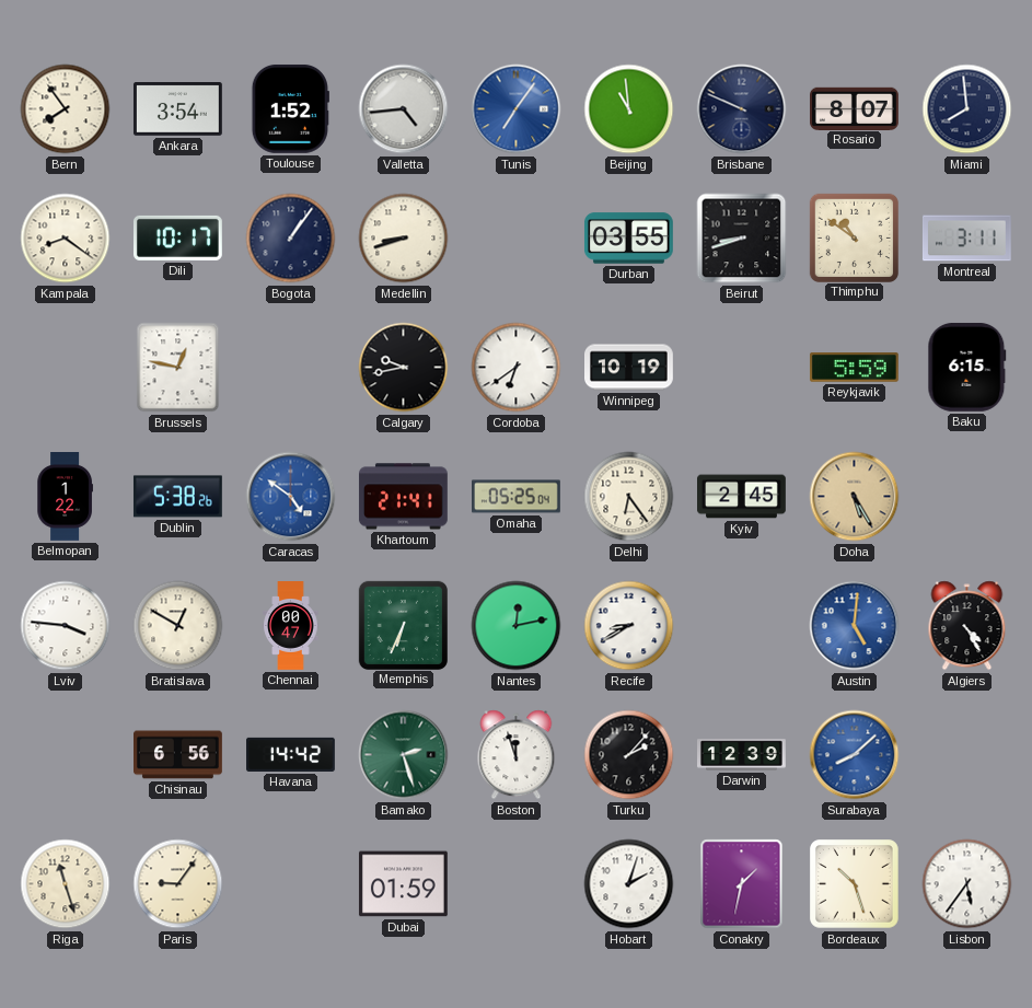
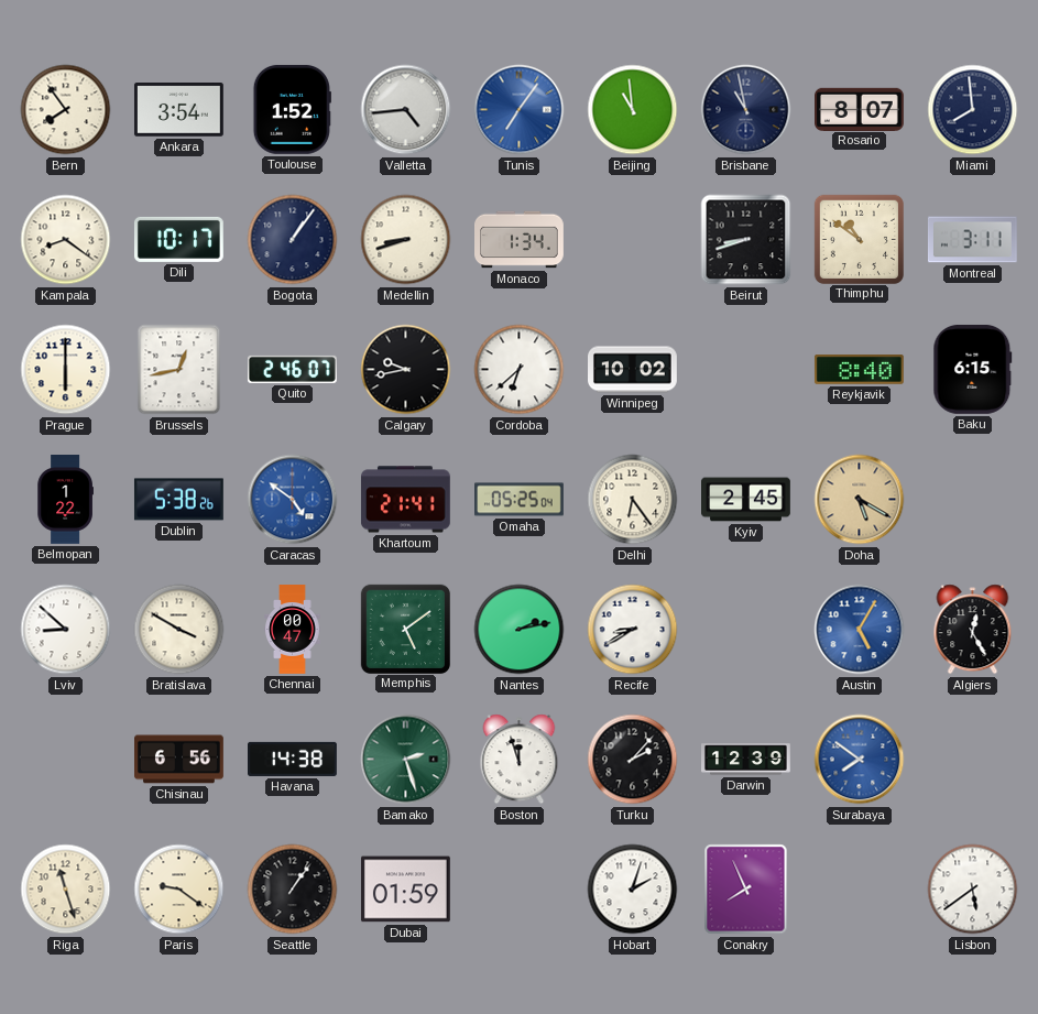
Brisbane: 9:49 -> 10:58 (746, 110)
Monaco: none -> 1:34 (520, 240)
Durban: 03:55 -> none (628, 239)
Prague: none -> 6:00 (66, 370)
Brussels: 12:47 -> 12:43 (179, 370)
Quito: none -> 2:46 (293, 369)
Cordoba: 6:39 -> 6:38 (520, 370)
Winnipeg: 10:19 -> 10:02 (633, 370)
Reykjavik: 5:59 -> 8:40 (859, 370)
Doha: 5:25 -> 5:20 (860, 500)
Lviv: 3:46 -> 8:52 (66, 630)
Bratislava: 12:50 -> 3:50 (179, 630)
Memphis: 6:34 -> 5:09 (405, 629)
Nantes: 12:13 -> 2:13 (520, 630)
Austin: 5:01 -> 5:05 (860, 630)
Algiers: 4:25 -> 12:25 (973, 630)
Havana: 14:42 -> 14:38 (293, 759)
Surabaya: 8:08 -> 7:51 (860, 760)
Paris: 9:06 -> 9:21 (179, 890)
Seattle: none -> 1:06 (293, 890)
Conakry: 1:32 -> 7:56 (746, 890)
Bordeaux: 10:27 -> none (855, 884)
Lisbon: 5:36 -> 5:39 (973, 890)
